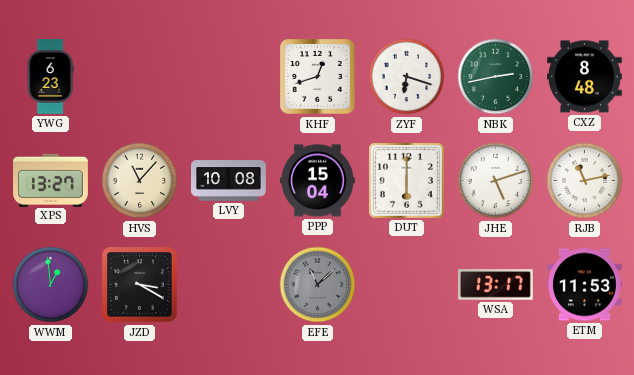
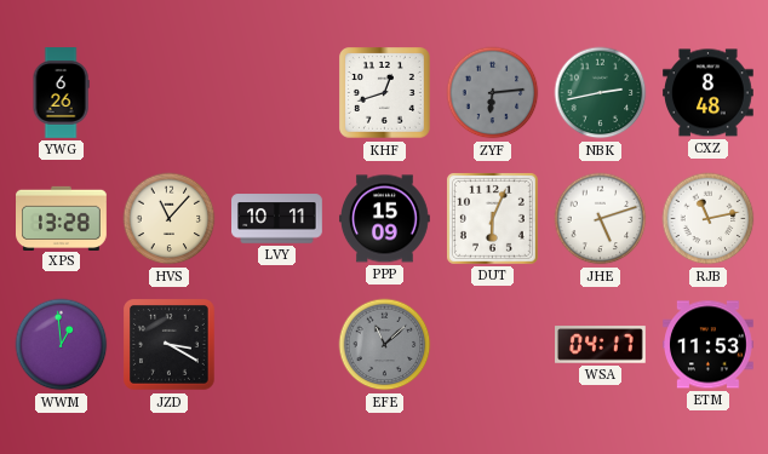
YWG: 6:23 -> 6:26 (61, 93)
ZYF: 6:18 -> 6:14 (493, 93)
ZYF dial: white -> grey (493, 93)
XPS: 13:27 -> 13:28 (62, 218)
LVY: 10:08 -> 10:11 (277, 219)
PPP: 15:04 -> 15:09 (385, 219)
DUT: 6:00 -> 6:04 (492, 218)
WSA: 13:17 -> 04:17 (601, 345)
